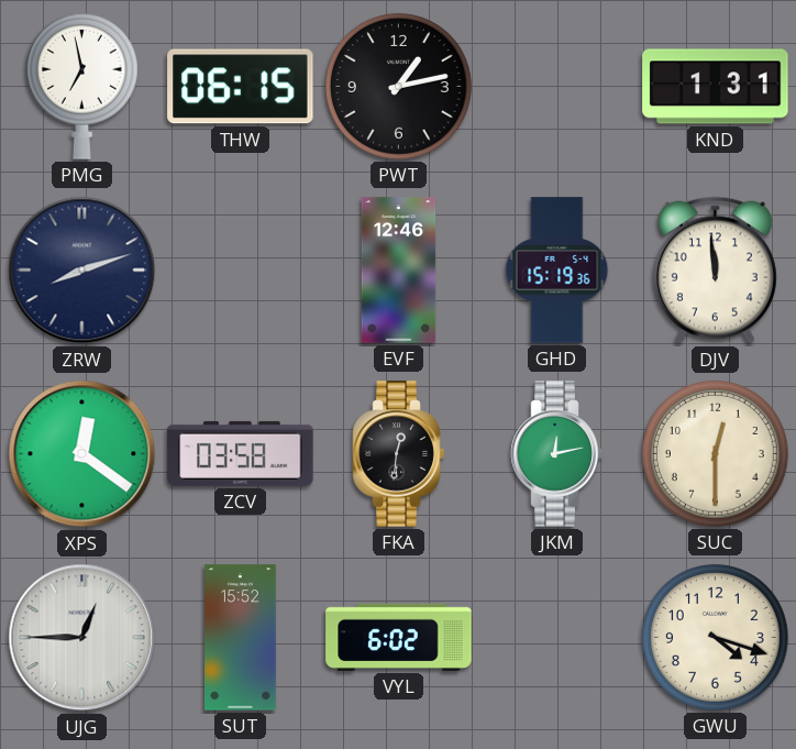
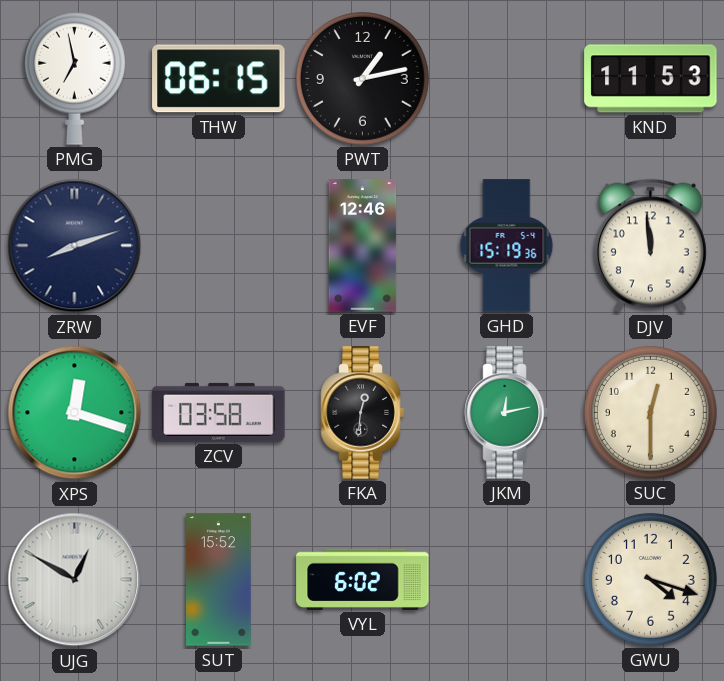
KND: 1:31 -> 11:53 (651, 79)
XPS: 12:21 -> 12:18 (75, 413)
UJG: 12:45 -> 12:50 (75, 580)
